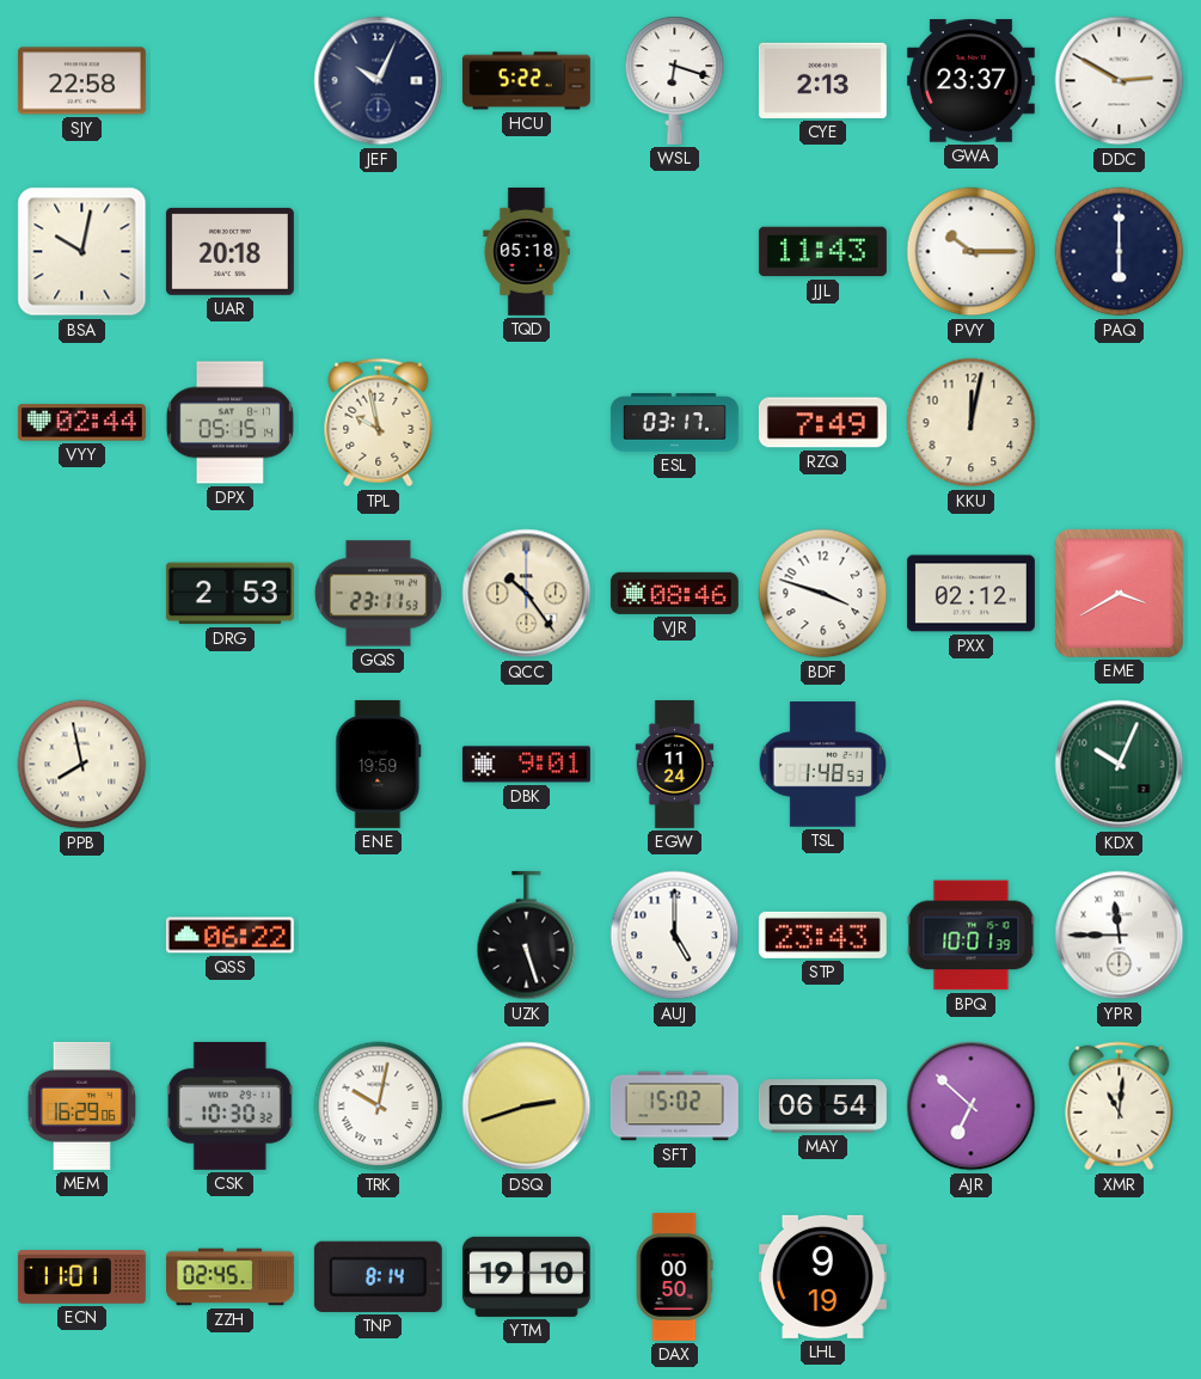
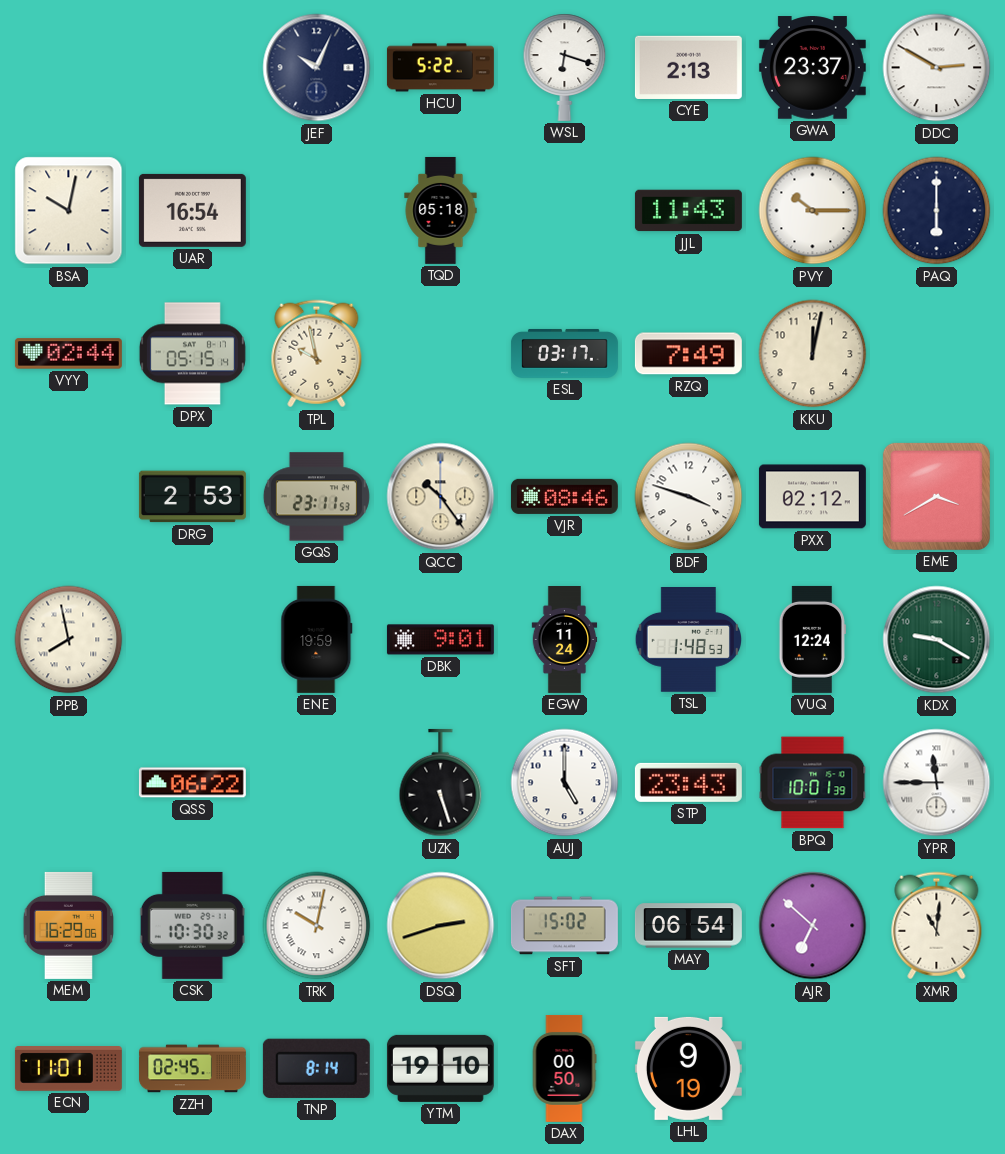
SJY: 22:58 -> none (81, 81)
UAR: 20:18 -> 16:54 (192, 210)
VUQ: none -> 12:24 (812, 639)
KDX: 10:04 -> 9:20 (937, 640)
